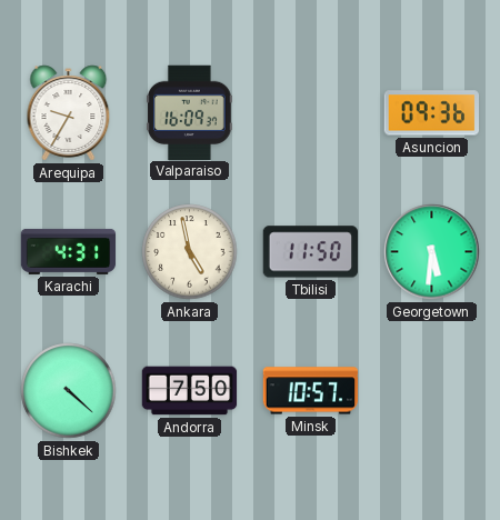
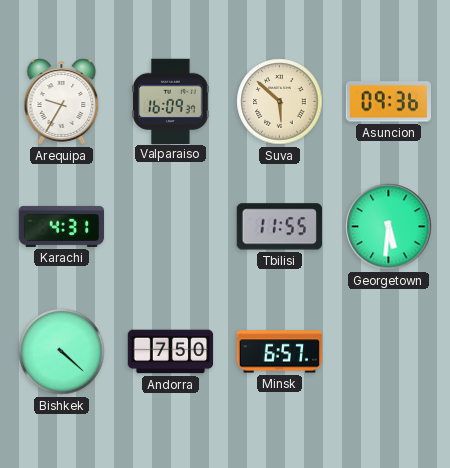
Suva: none -> 5:52 (280, 102)
Ankara: 4:58 -> none (190, 252)
Tbilisi: 11:50 -> 11:55 (279, 227)
Minsk: 10:57 -> 6:57 (280, 352)
